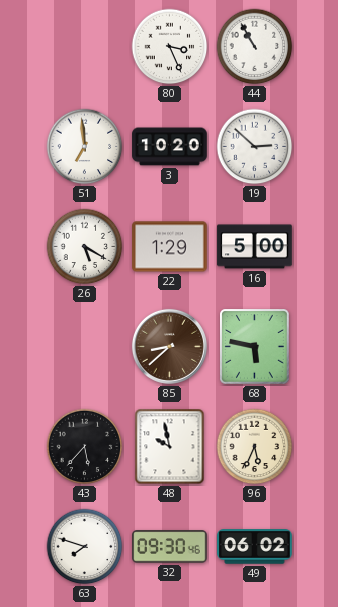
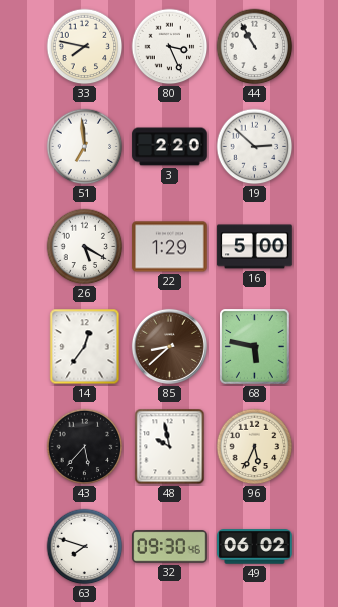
33: none -> 7:47 (85, 47)
3: 10:20 -> 2:20 (170, 147)
14: none -> 12:36 (85, 347)
